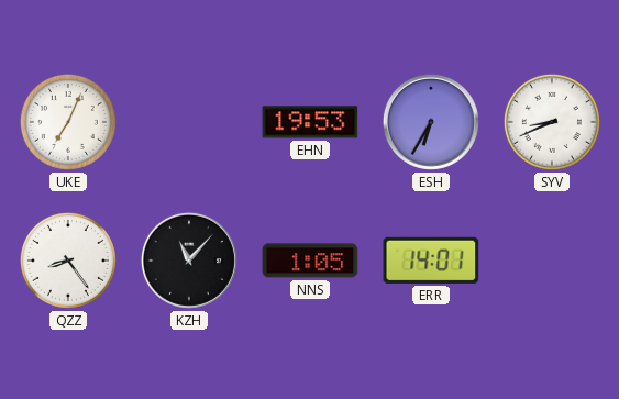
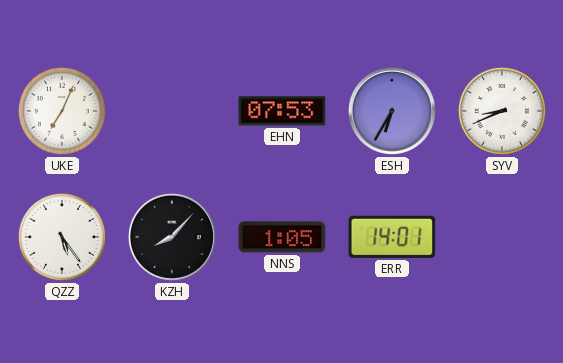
EHN: 19:53 -> 07:53 (282, 111)
QZZ: 8:24 -> 5:24 (62, 237)
KZH: 11:07 -> 8:07 (172, 237)
